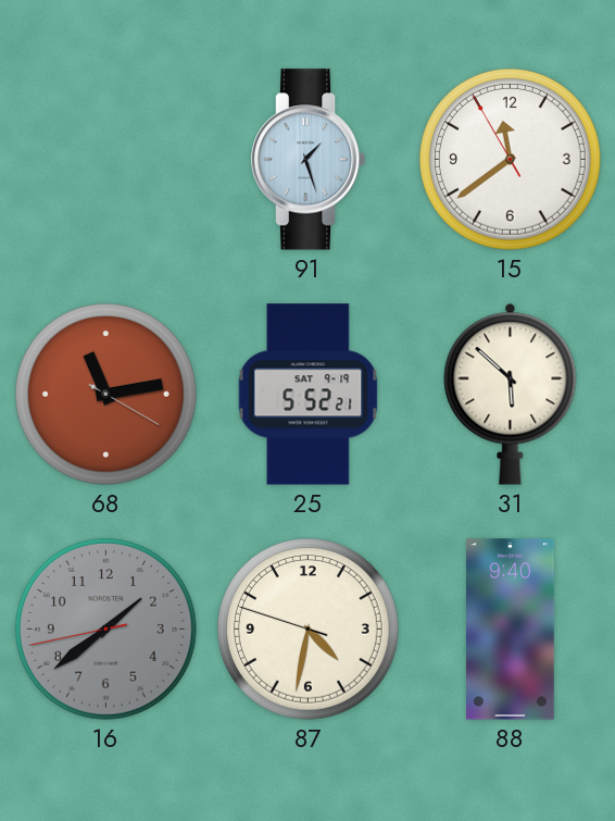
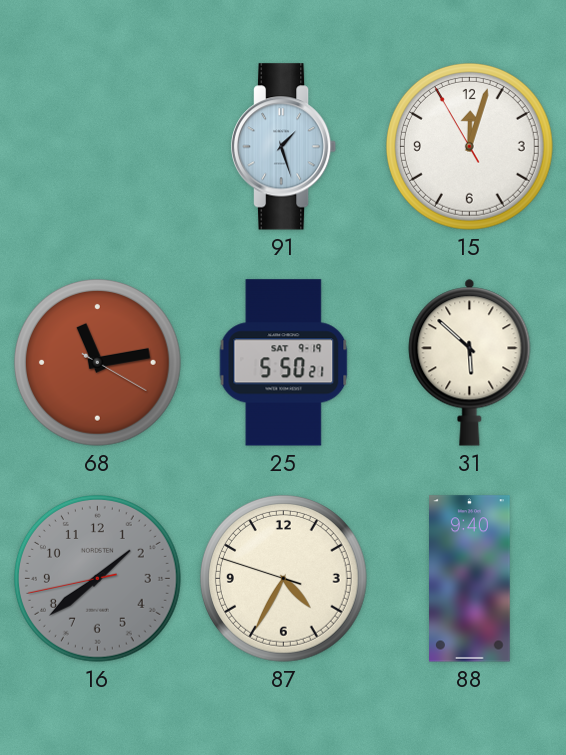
15: 11:38 -> 12:02 (469, 146)
25: 5:52 -> 5:50 (284, 363)
87: 4:31 -> 4:34 (283, 578)
